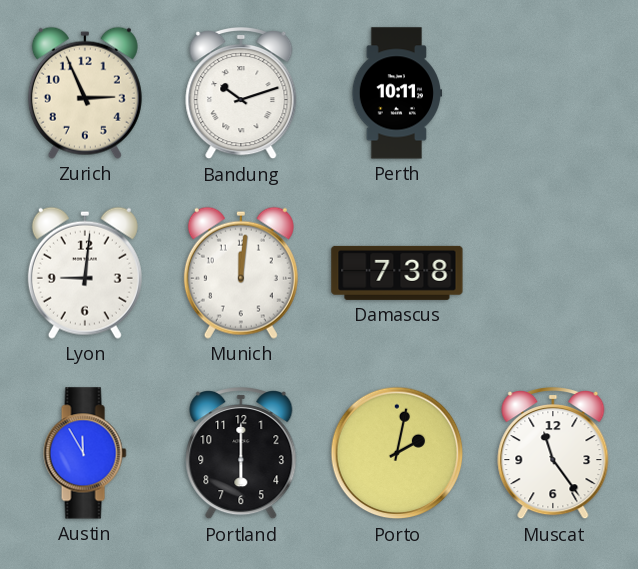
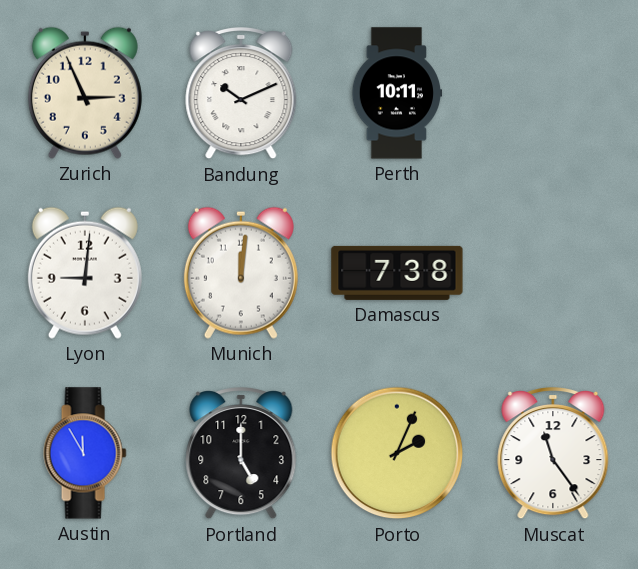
Bandung: 10:12 -> 10:11 (241, 94)
Portland: 6:00 -> 5:00 (241, 454)
Porto: 2:02 -> 2:04 (397, 453)
